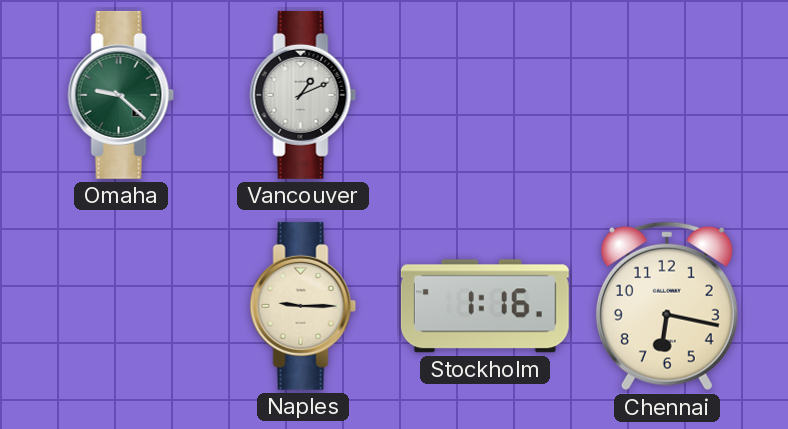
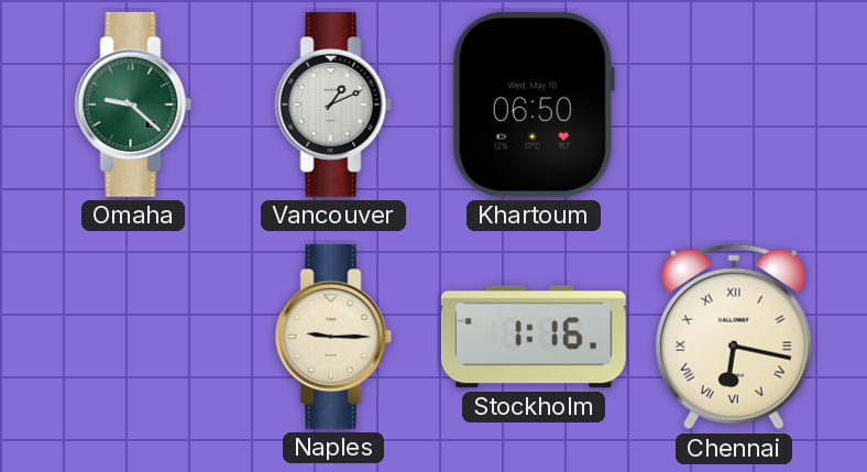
Khartoum: none -> 06:50 (534, 105)
Chennai numerals: Arabic -> Roman (734, 337)
